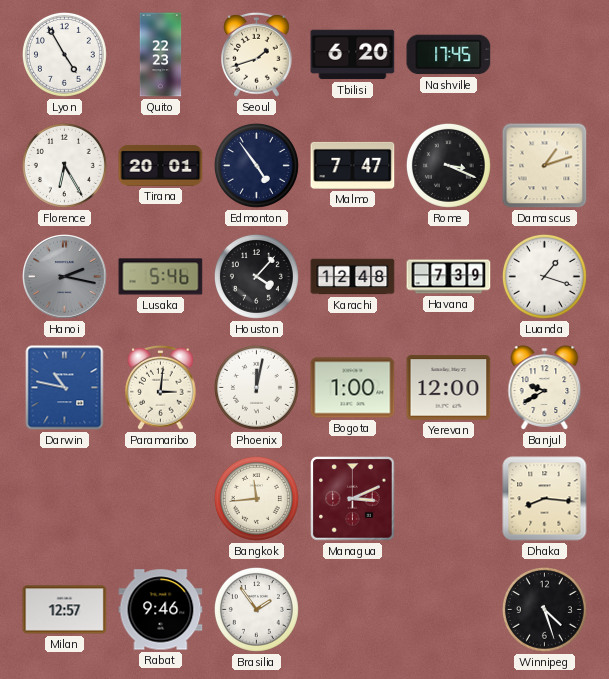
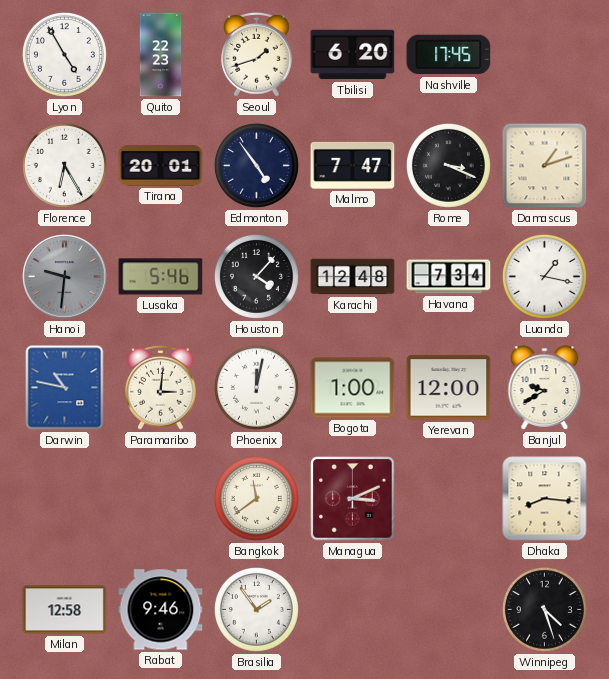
Hanoi: 2:17 -> 9:31 (65, 277)
Havana: 7:39 -> 7:34 (449, 277)
Luanda: 1:18 -> 1:17 (544, 276)
Bangkok: 11:44 -> 11:39 (256, 498)
Milan: 12:57 -> 12:58 (65, 610)
